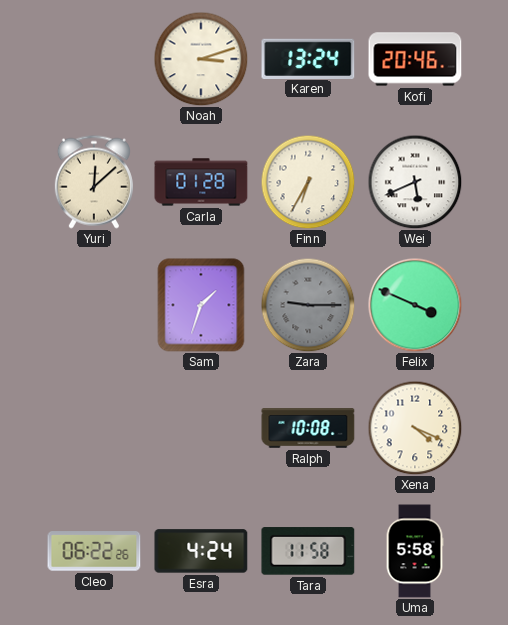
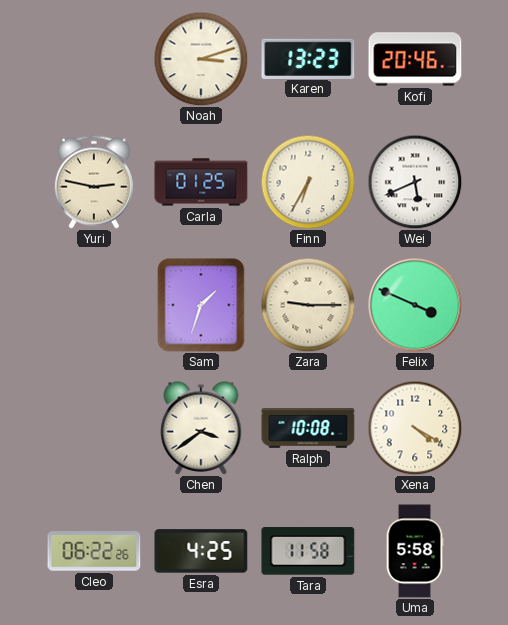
Karen: 13:24 -> 13:23 (308, 58)
Yuri: 12:08 -> 2:47 (94, 182)
Carla: 01:28 -> 01:25 (201, 182)
Zara dial: grey -> cream (308, 305)
Chen: none -> 3:39 (201, 428)
Xena: 4:19 -> 4:20 (415, 428)
Esra: 4:24 -> 4:25 (201, 551)
